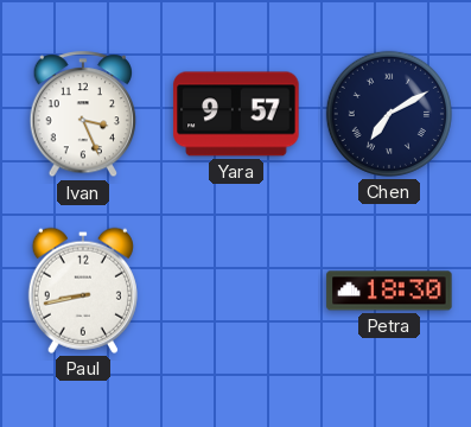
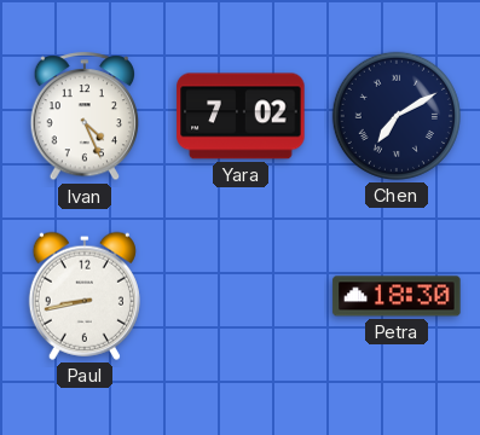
Ivan: 3:26 -> 4:26 (85, 117)
Yara: 9:57 -> 7:02 (241, 116)
